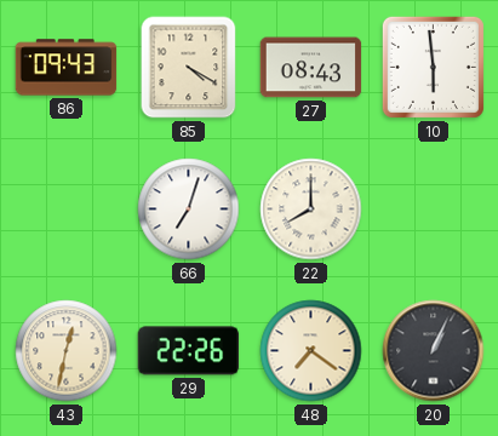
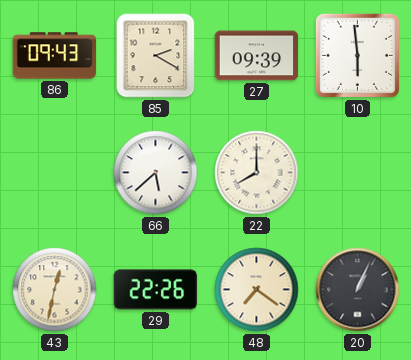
85: 4:20 -> 2:20 (156, 56)
27: 08:43 -> 09:39 (257, 56)
66: 7:03 -> 5:38 (156, 173)
